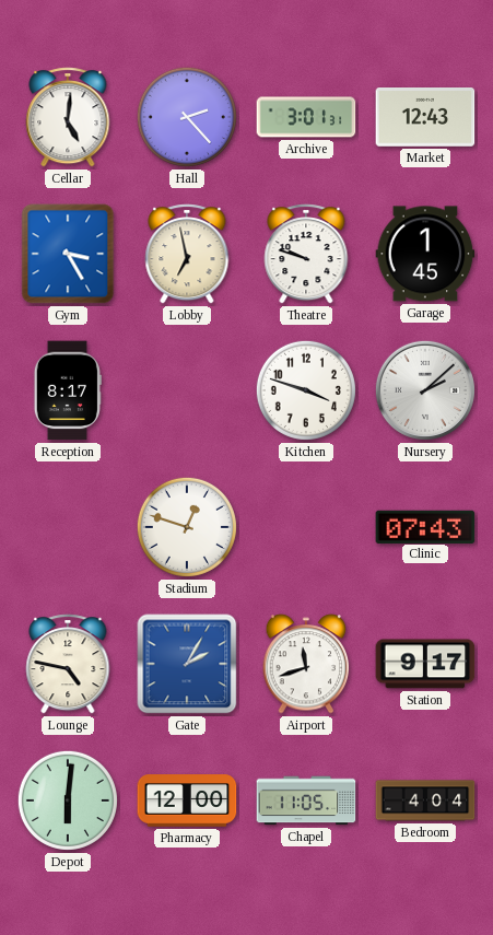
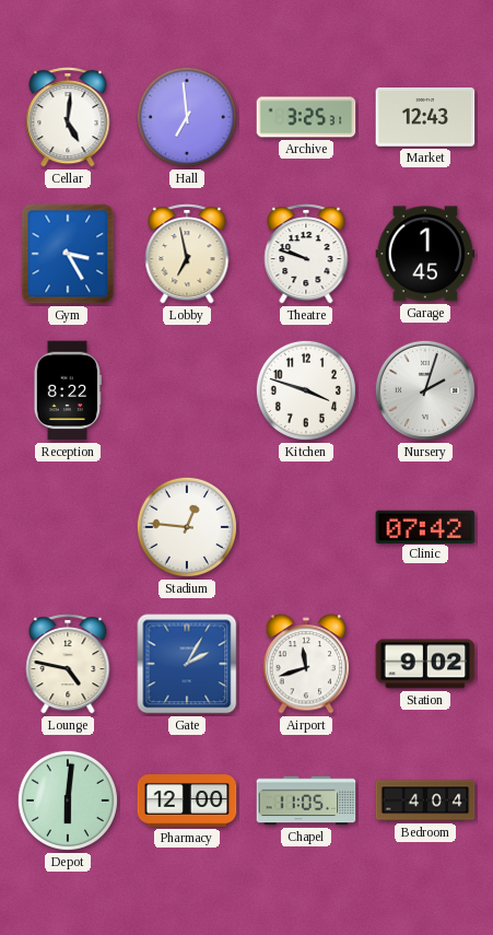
Hall: 2:23 -> 6:59 (187, 117)
Archive: 3:01 -> 3:25 (306, 117)
Reception: 8:17 -> 8:22 (68, 390)
Nursery: 2:08 -> 2:03 (425, 390)
Stadium: 12:48 -> 12:46 (187, 527)
Clinic: 07:43 -> 07:42 (425, 526)
Station: 9:17 -> 9:02 (425, 664)
